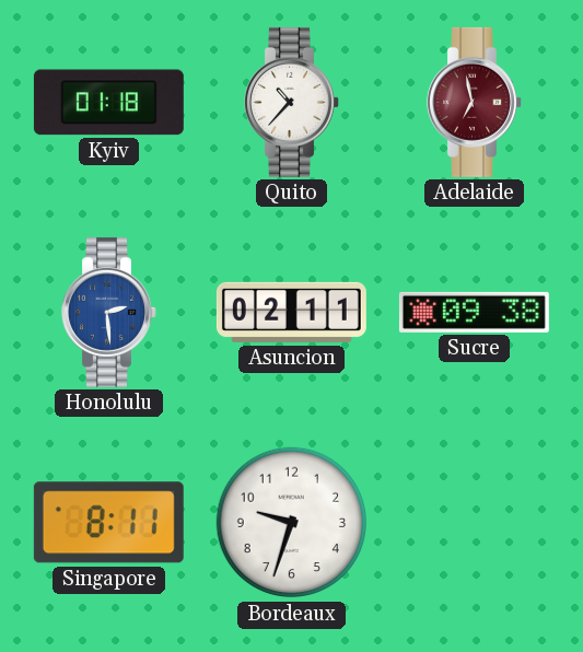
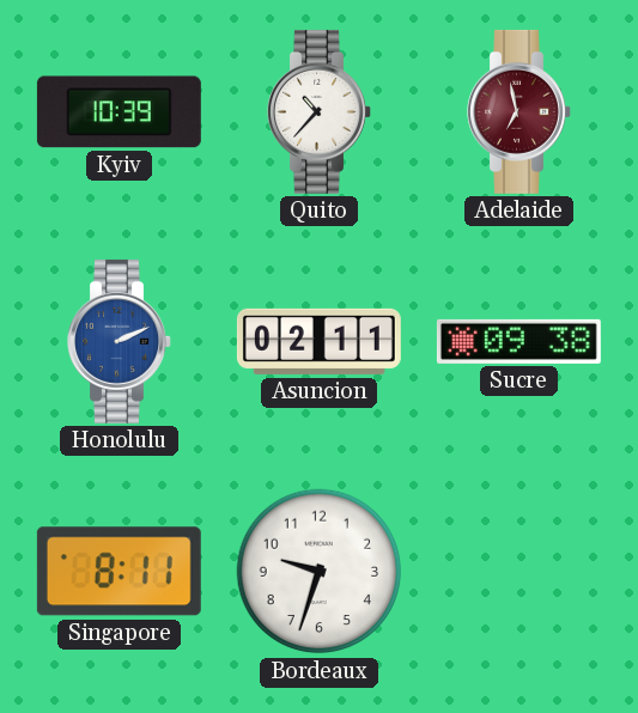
Kyiv: 01:18 -> 10:39 (119, 112)
Honolulu: 2:29 -> 2:11 (120, 341)
